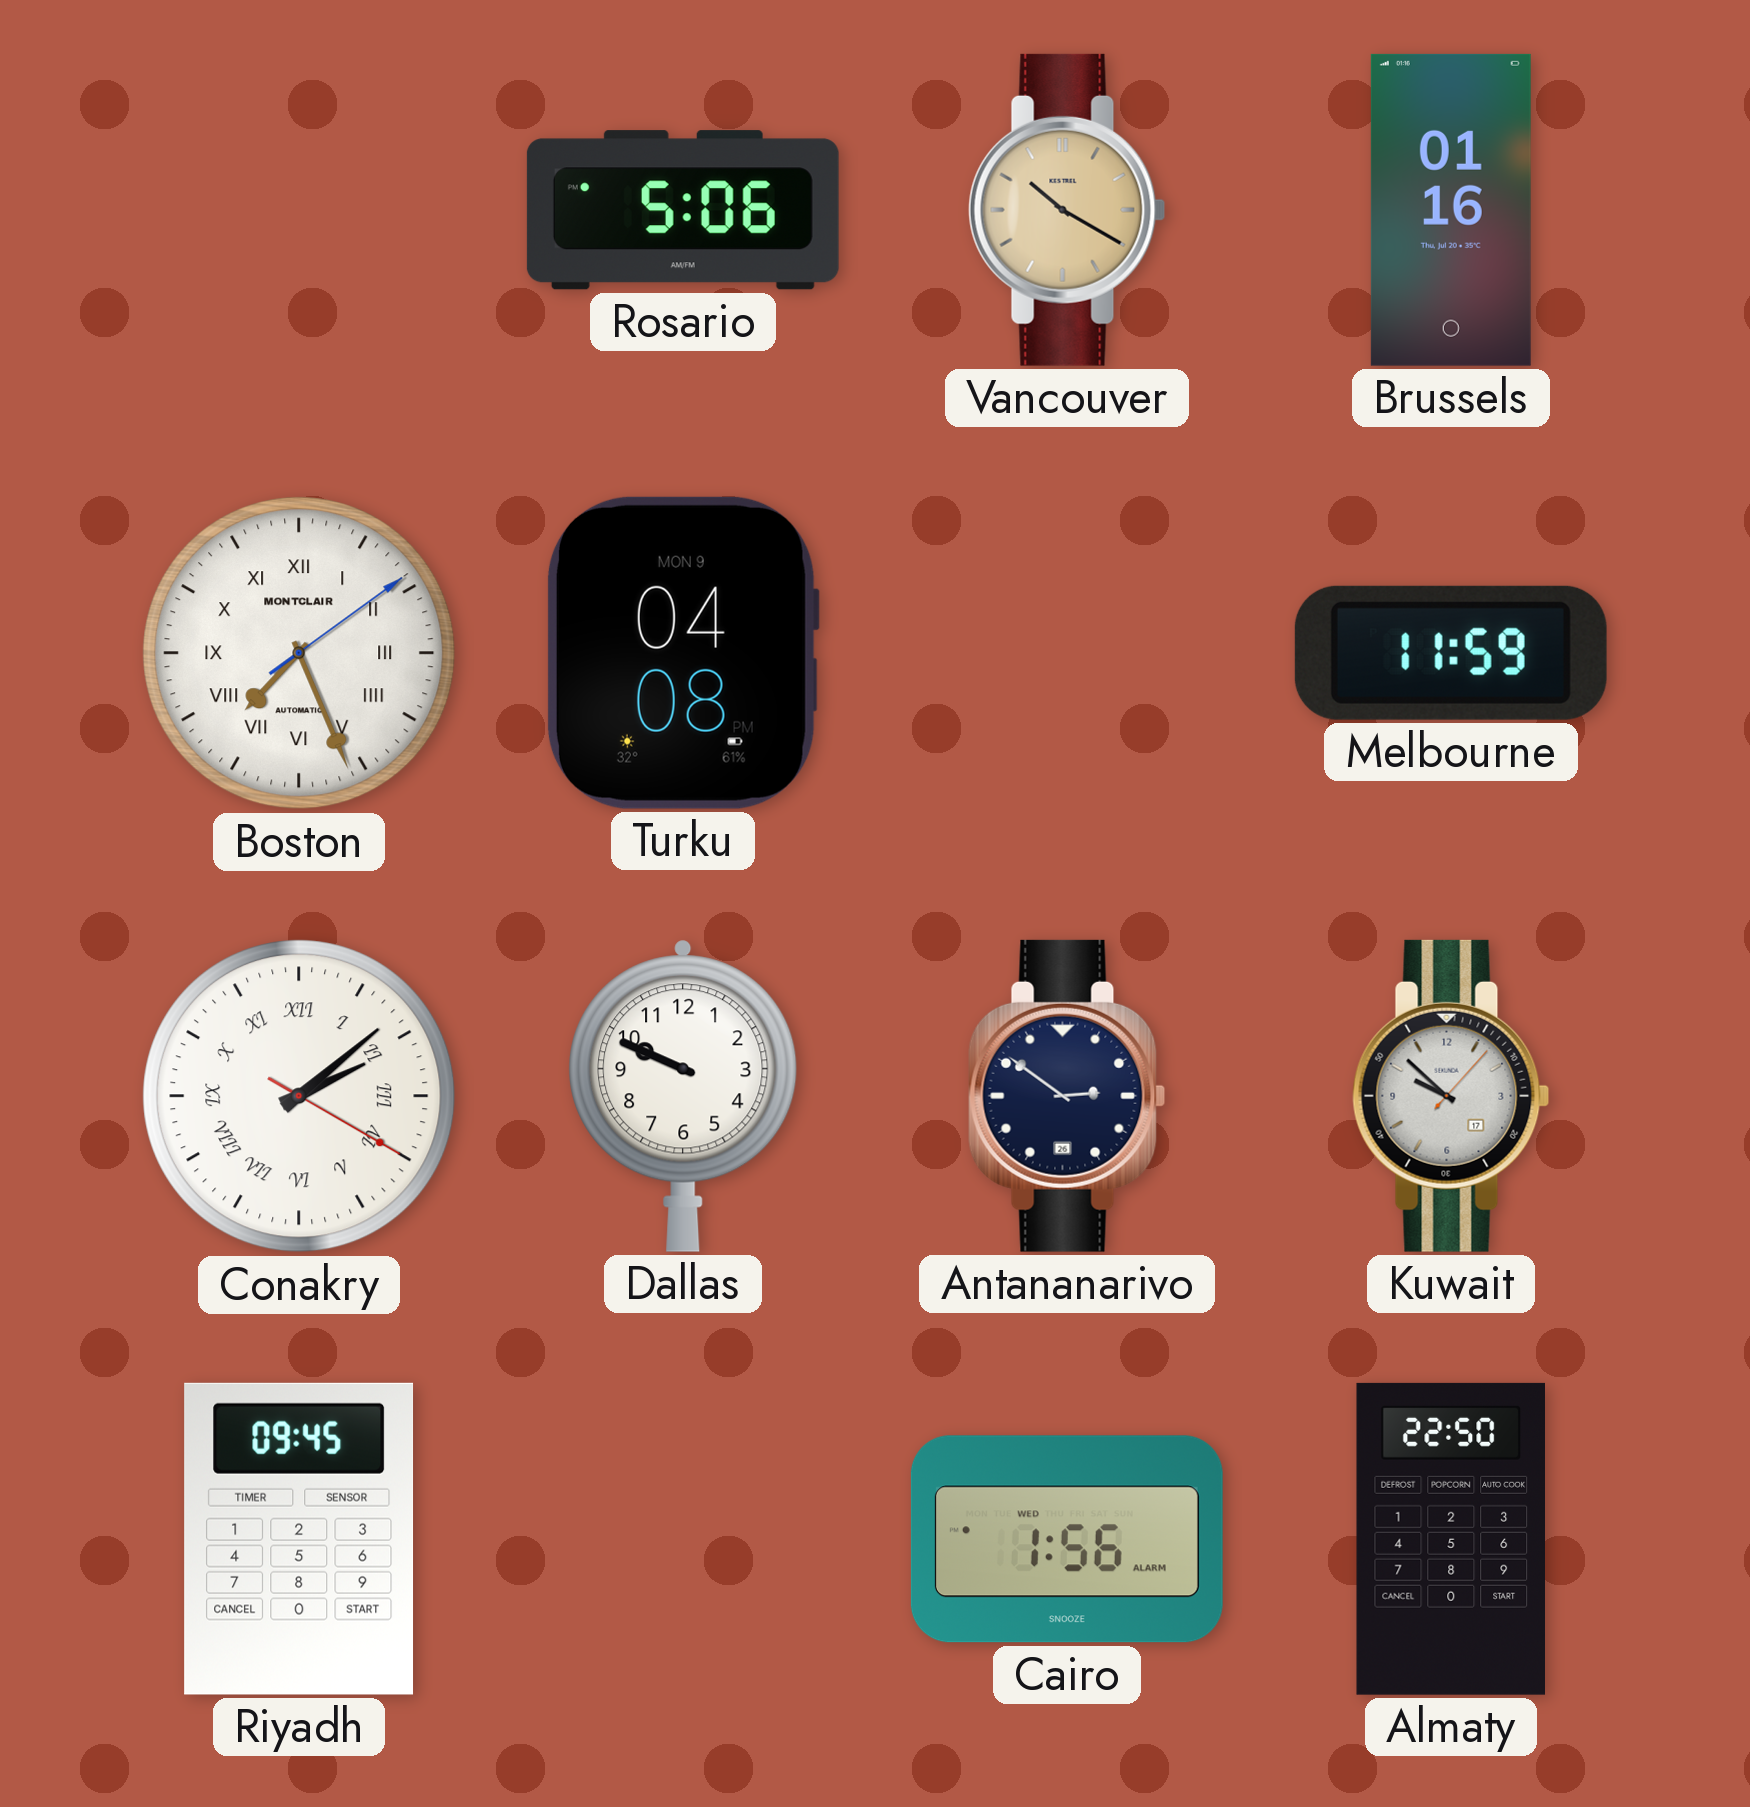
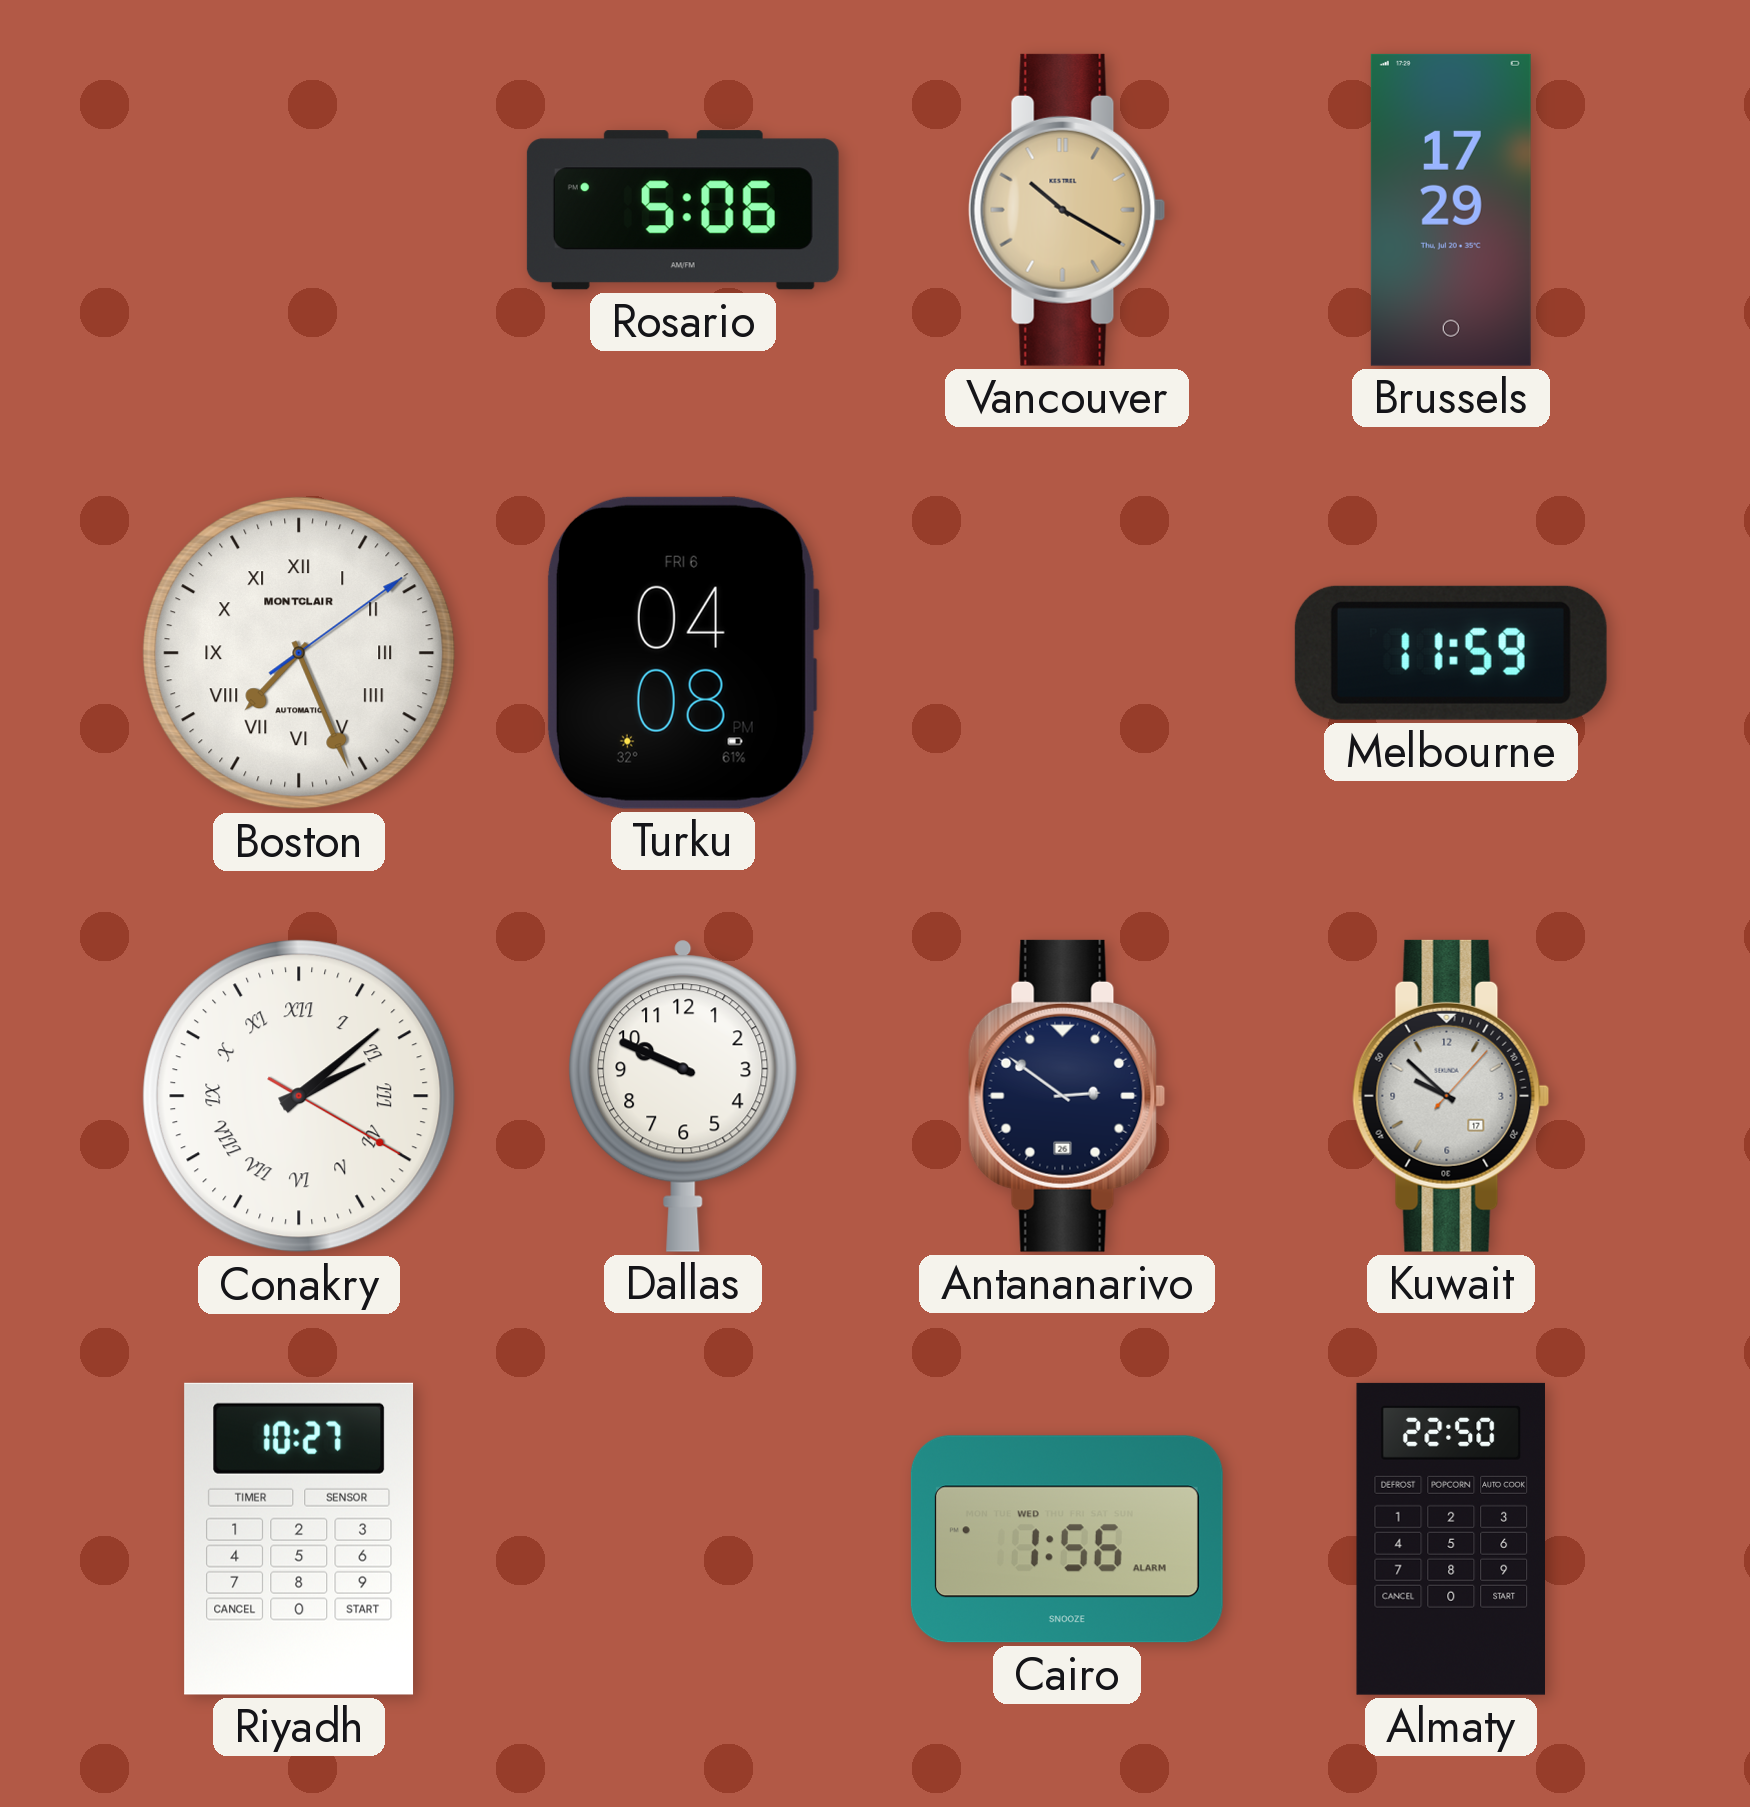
Brussels: 01:16 -> 17:29 (1451, 210)
Turku date: MON 9 -> FRI 6 (682, 653)
Riyadh: 09:45 -> 10:27 (299, 1539)
